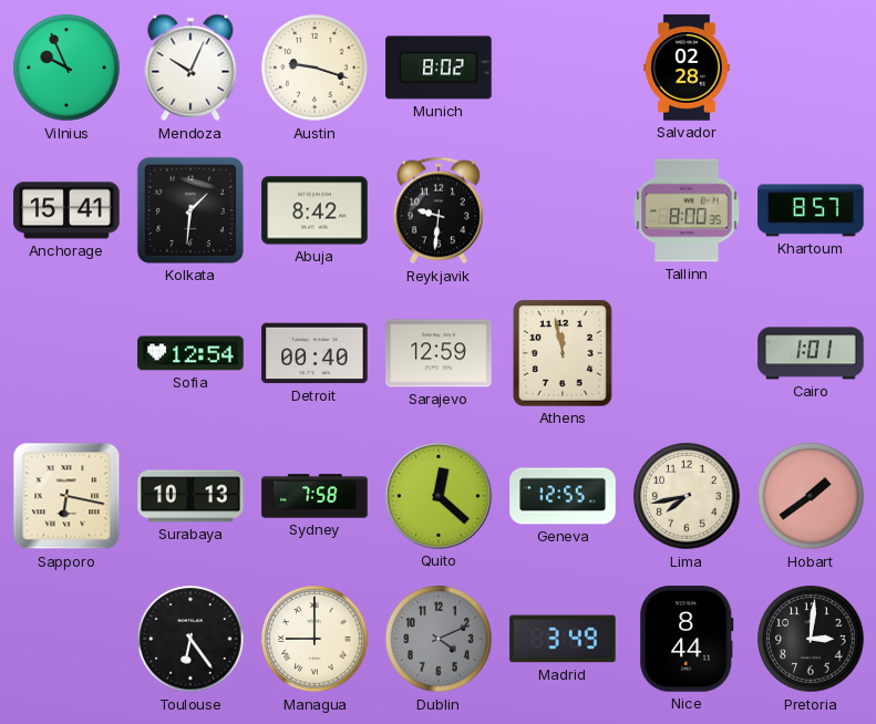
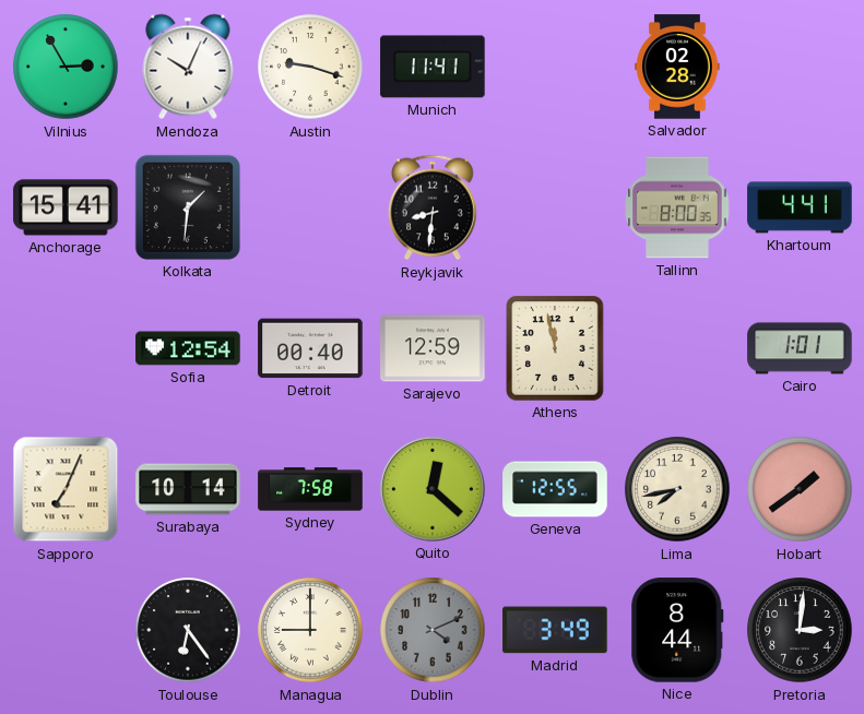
Vilnius: 9:56 -> 2:55 (66, 67)
Munich: 8:02 -> 11:41 (433, 67)
Abuja: 8:42 -> none (315, 210)
Reykjavik: 9:31 -> 8:31 (433, 207)
Khartoum: 8:57 -> 4:41 (800, 207)
Sapporo: 6:17 -> 7:04 (66, 489)
Surabaya: 10:13 -> 10:14 (188, 489)
